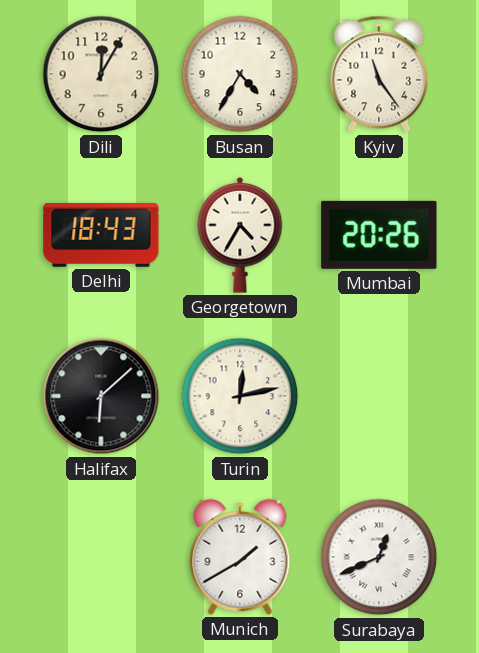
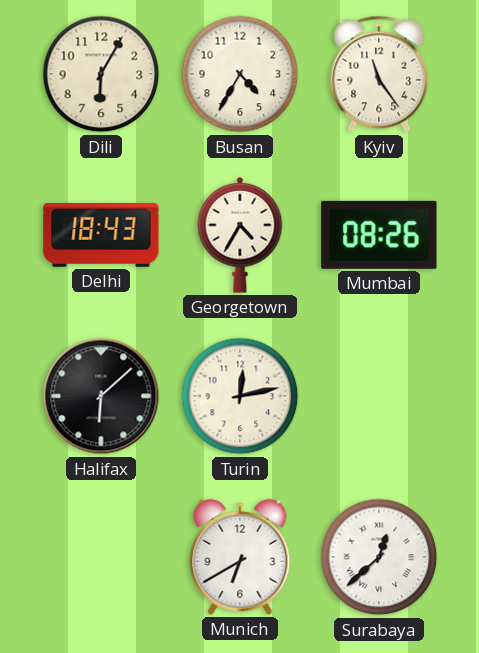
Dili: 12:05 -> 6:05 (101, 74)
Mumbai: 20:26 -> 08:26 (379, 235)
Munich: 1:40 -> 6:40 (240, 557)
Surabaya: 12:41 -> 12:38 (379, 557)
